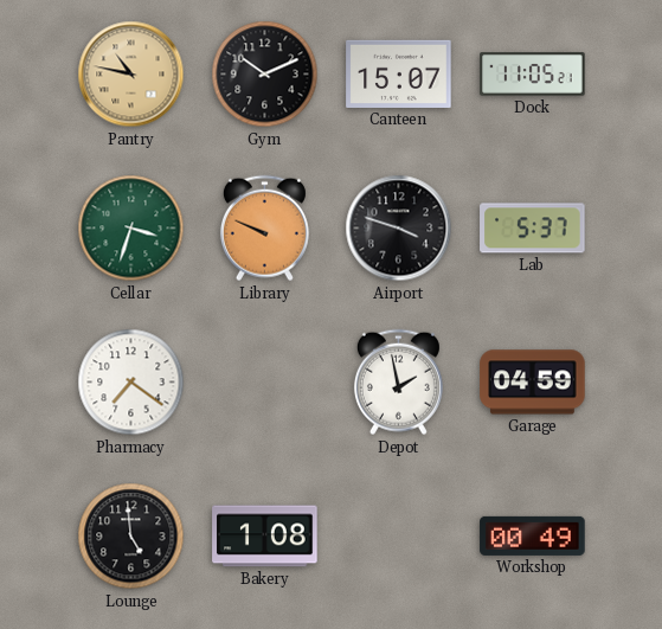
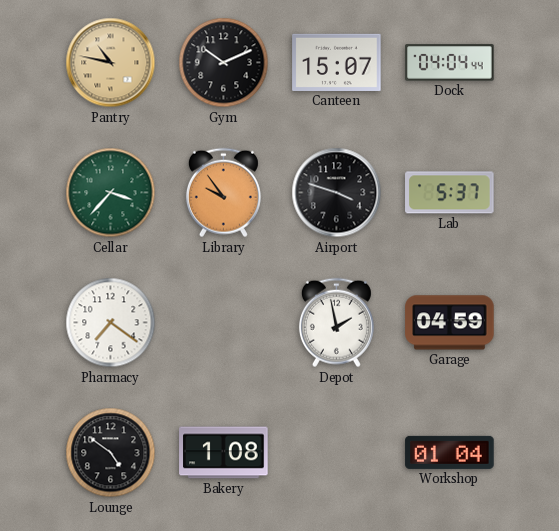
Dock: 11:05 -> 04:04 (450, 63)
Cellar: 3:33 -> 3:37 (111, 193)
Library: 9:49 -> 9:54 (223, 193)
Lounge: 4:59 -> 4:51 (111, 453)
Workshop: 00:49 -> 01:04 (450, 452)
